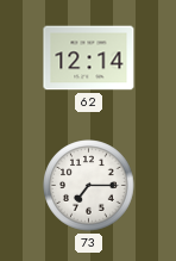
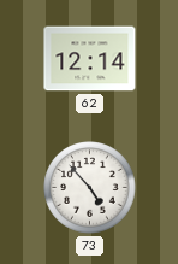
73: 7:15 -> 4:53 (90, 188)
